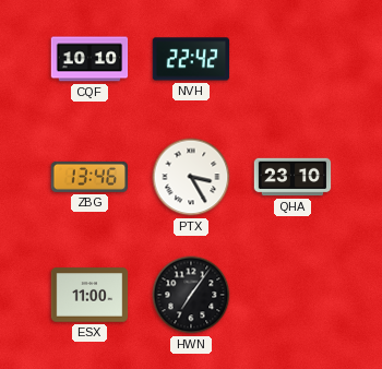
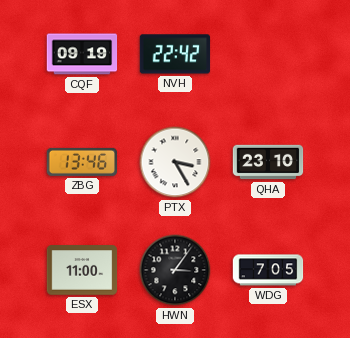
CQF: 10:10 -> 09:19 (82, 54)
HWN: 7:06 -> 3:06 (175, 270)
WDG: none -> 7:05 (268, 270)
